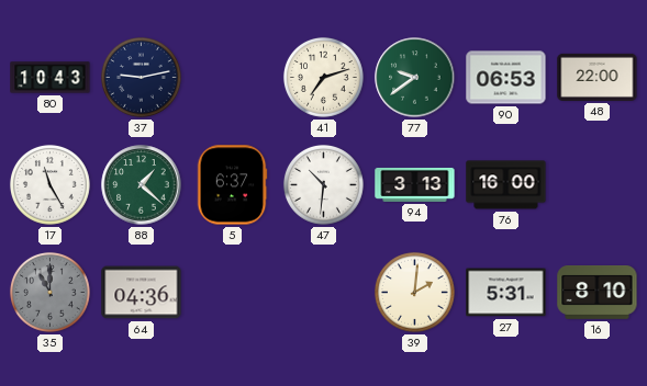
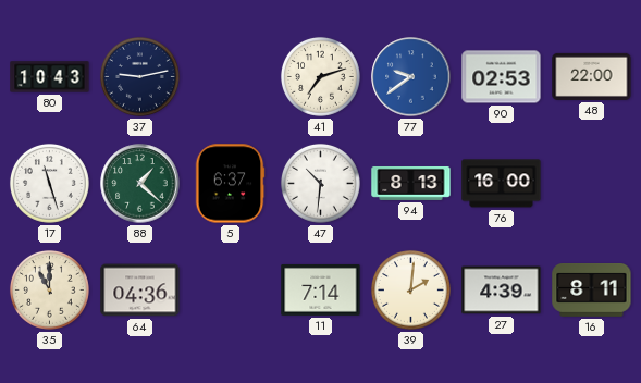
77 dial: green -> blue (411, 77)
90: 06:53 -> 02:53 (502, 77)
17: 11:25 -> 11:27 (50, 184)
94: 3:13 -> 8:13 (411, 183)
35 dial: grey -> cream (50, 291)
11: none -> 7:14 (321, 289)
27: 5:31 -> 4:39 (502, 291)
16: 8:10 -> 8:11 (592, 291)
